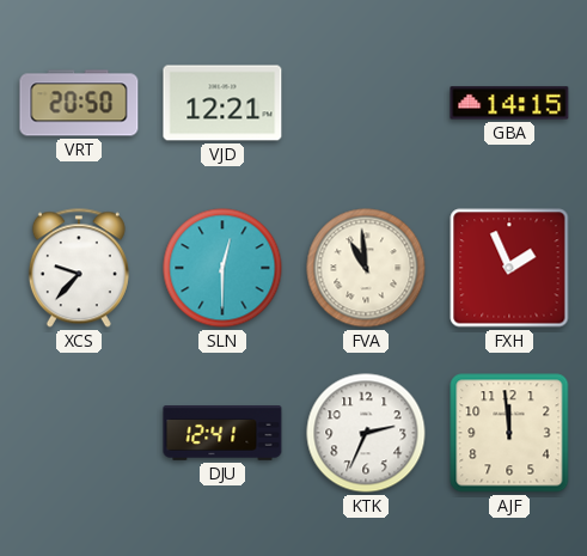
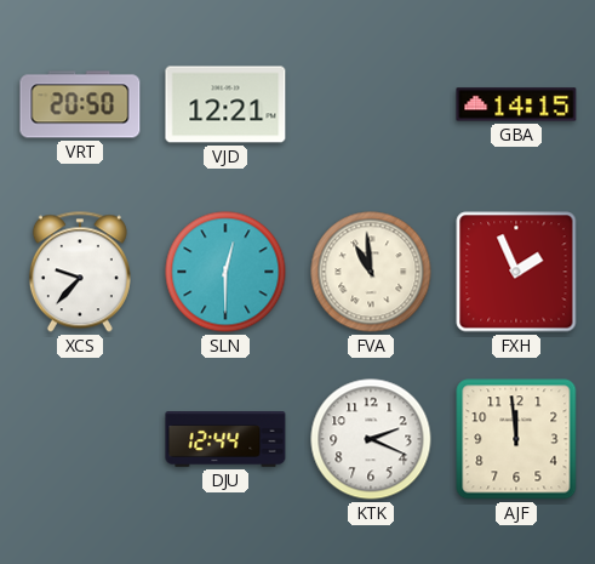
DJU: 12:41 -> 12:44 (225, 440)
KTK: 2:34 -> 2:19 (371, 439)
